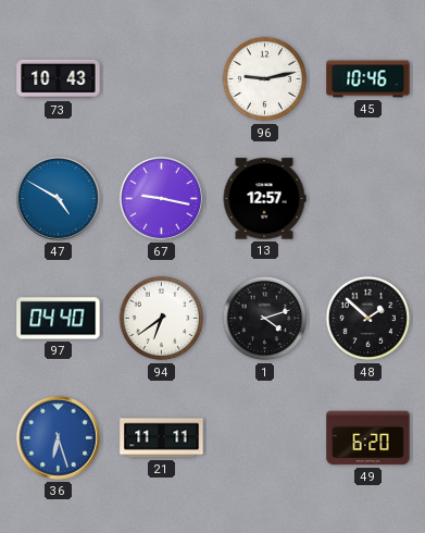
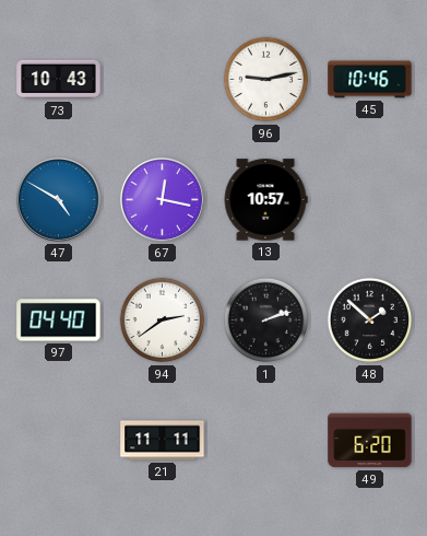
67: 9:17 -> 12:17 (162, 199)
13: 12:57 -> 10:57 (265, 200)
94: 6:39 -> 2:39 (163, 321)
1: 4:12 -> 2:12 (266, 321)
36: 6:27 -> none (58, 437)
